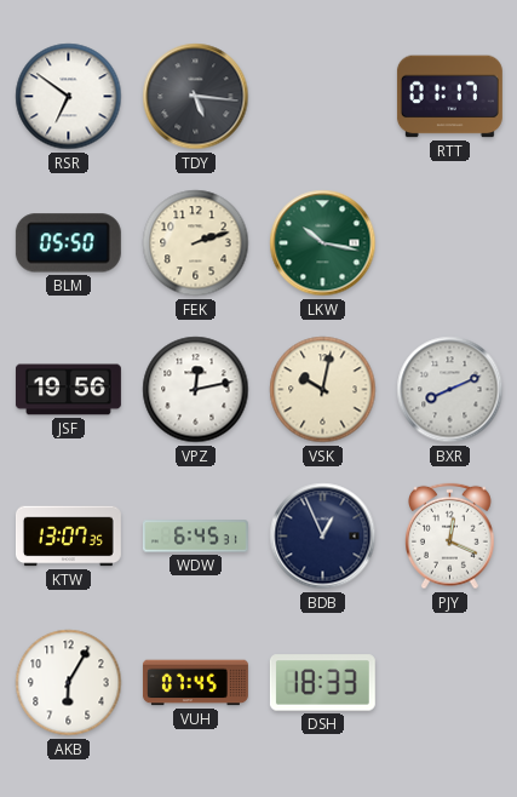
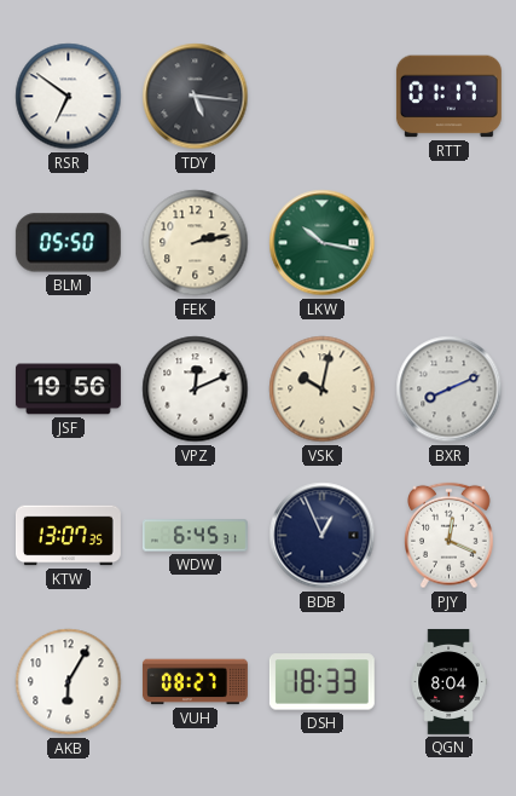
FEK: 2:12 -> 2:13 (196, 243)
VPZ: 12:13 -> 12:11 (196, 390)
VUH: 07:45 -> 08:27 (195, 682)
QGN: none -> 8:04 (448, 681)
